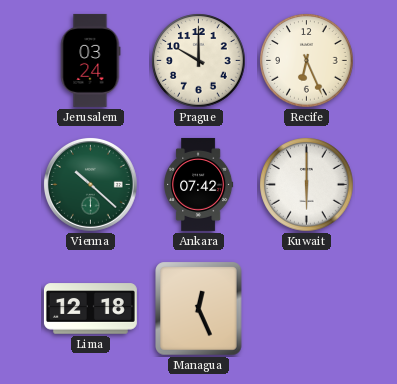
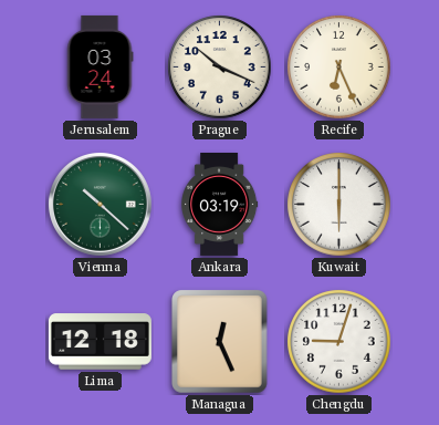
Prague: 10:00 -> 10:19 (220, 68)
Ankara: 07:42 -> 03:19 (220, 204)
Chengdu: none -> 9:03 (339, 342)
